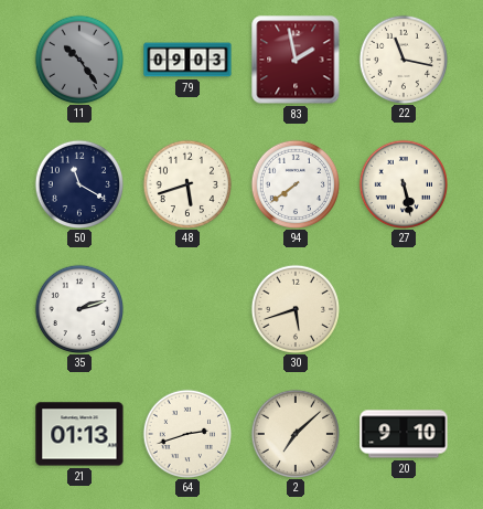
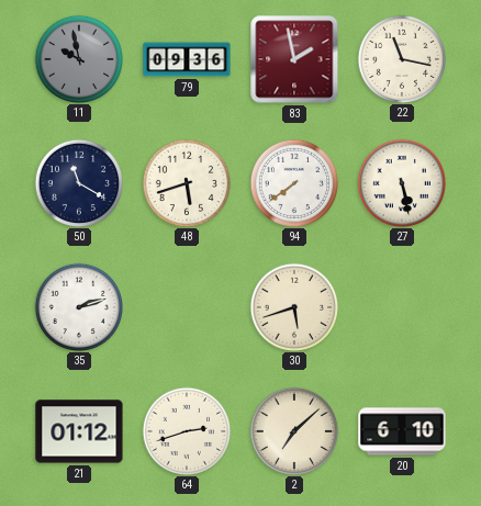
11: 10:24 -> 9:58 (78, 58)
79: 09:03 -> 09:36 (187, 59)
21: 01:13 -> 01:12 (79, 431)
20: 9:10 -> 6:10 (402, 431)
